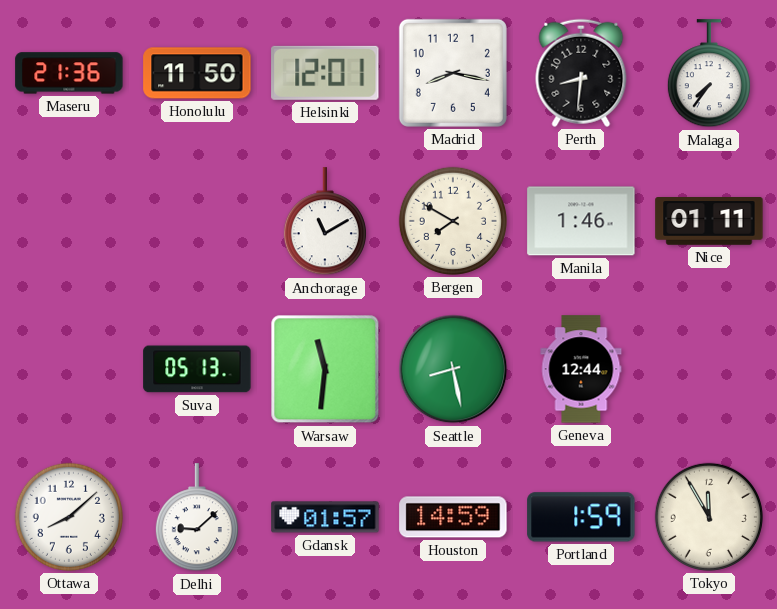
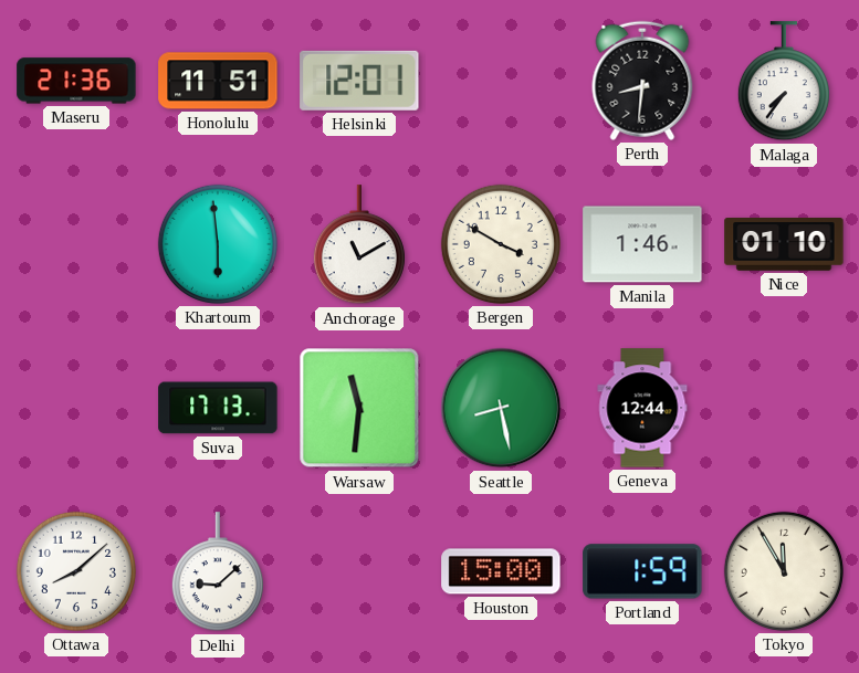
Honolulu: 11:50 -> 11:51 (218, 81)
Madrid: 8:17 -> none (453, 73)
Khartoum: none -> 5:59 (218, 244)
Bergen: 7:50 -> 3:50 (501, 244)
Nice: 01:11 -> 01:10 (784, 245)
Suva: 05:13 -> 17:13 (218, 408)
Gdansk: 01:57 -> none (325, 517)
Houston: 14:59 -> 15:00 (501, 571)
